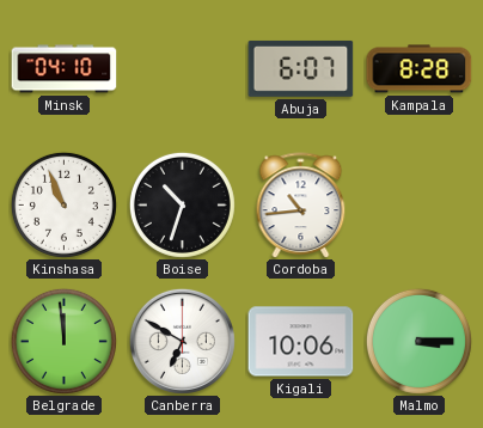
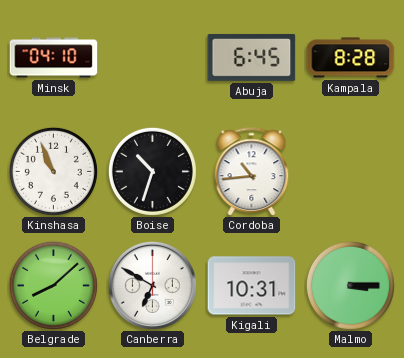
Abuja: 6:07 -> 6:45 (252, 57)
Belgrade: 11:59 -> 8:08 (53, 285)
Kigali: 10:06 -> 10:31 (252, 286)
